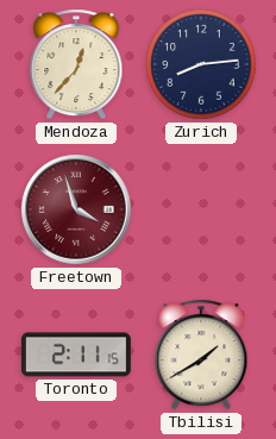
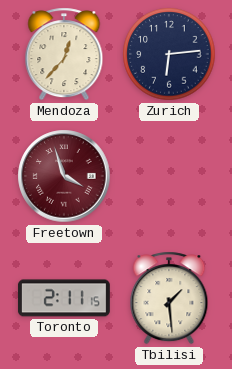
Zurich: 8:14 -> 6:14 (169, 54)
Tbilisi: 1:40 -> 1:29 (169, 298)
